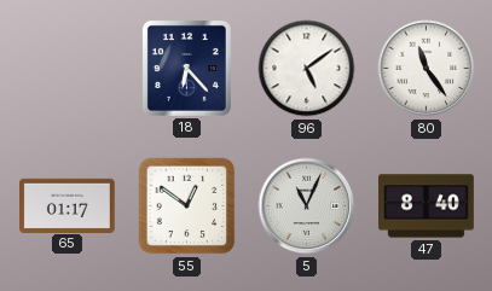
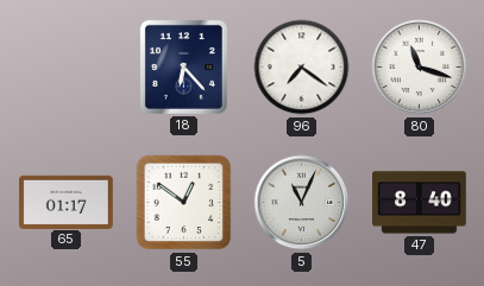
96: 5:09 -> 7:21 (302, 68)
80: 11:24 -> 11:18 (420, 68)
